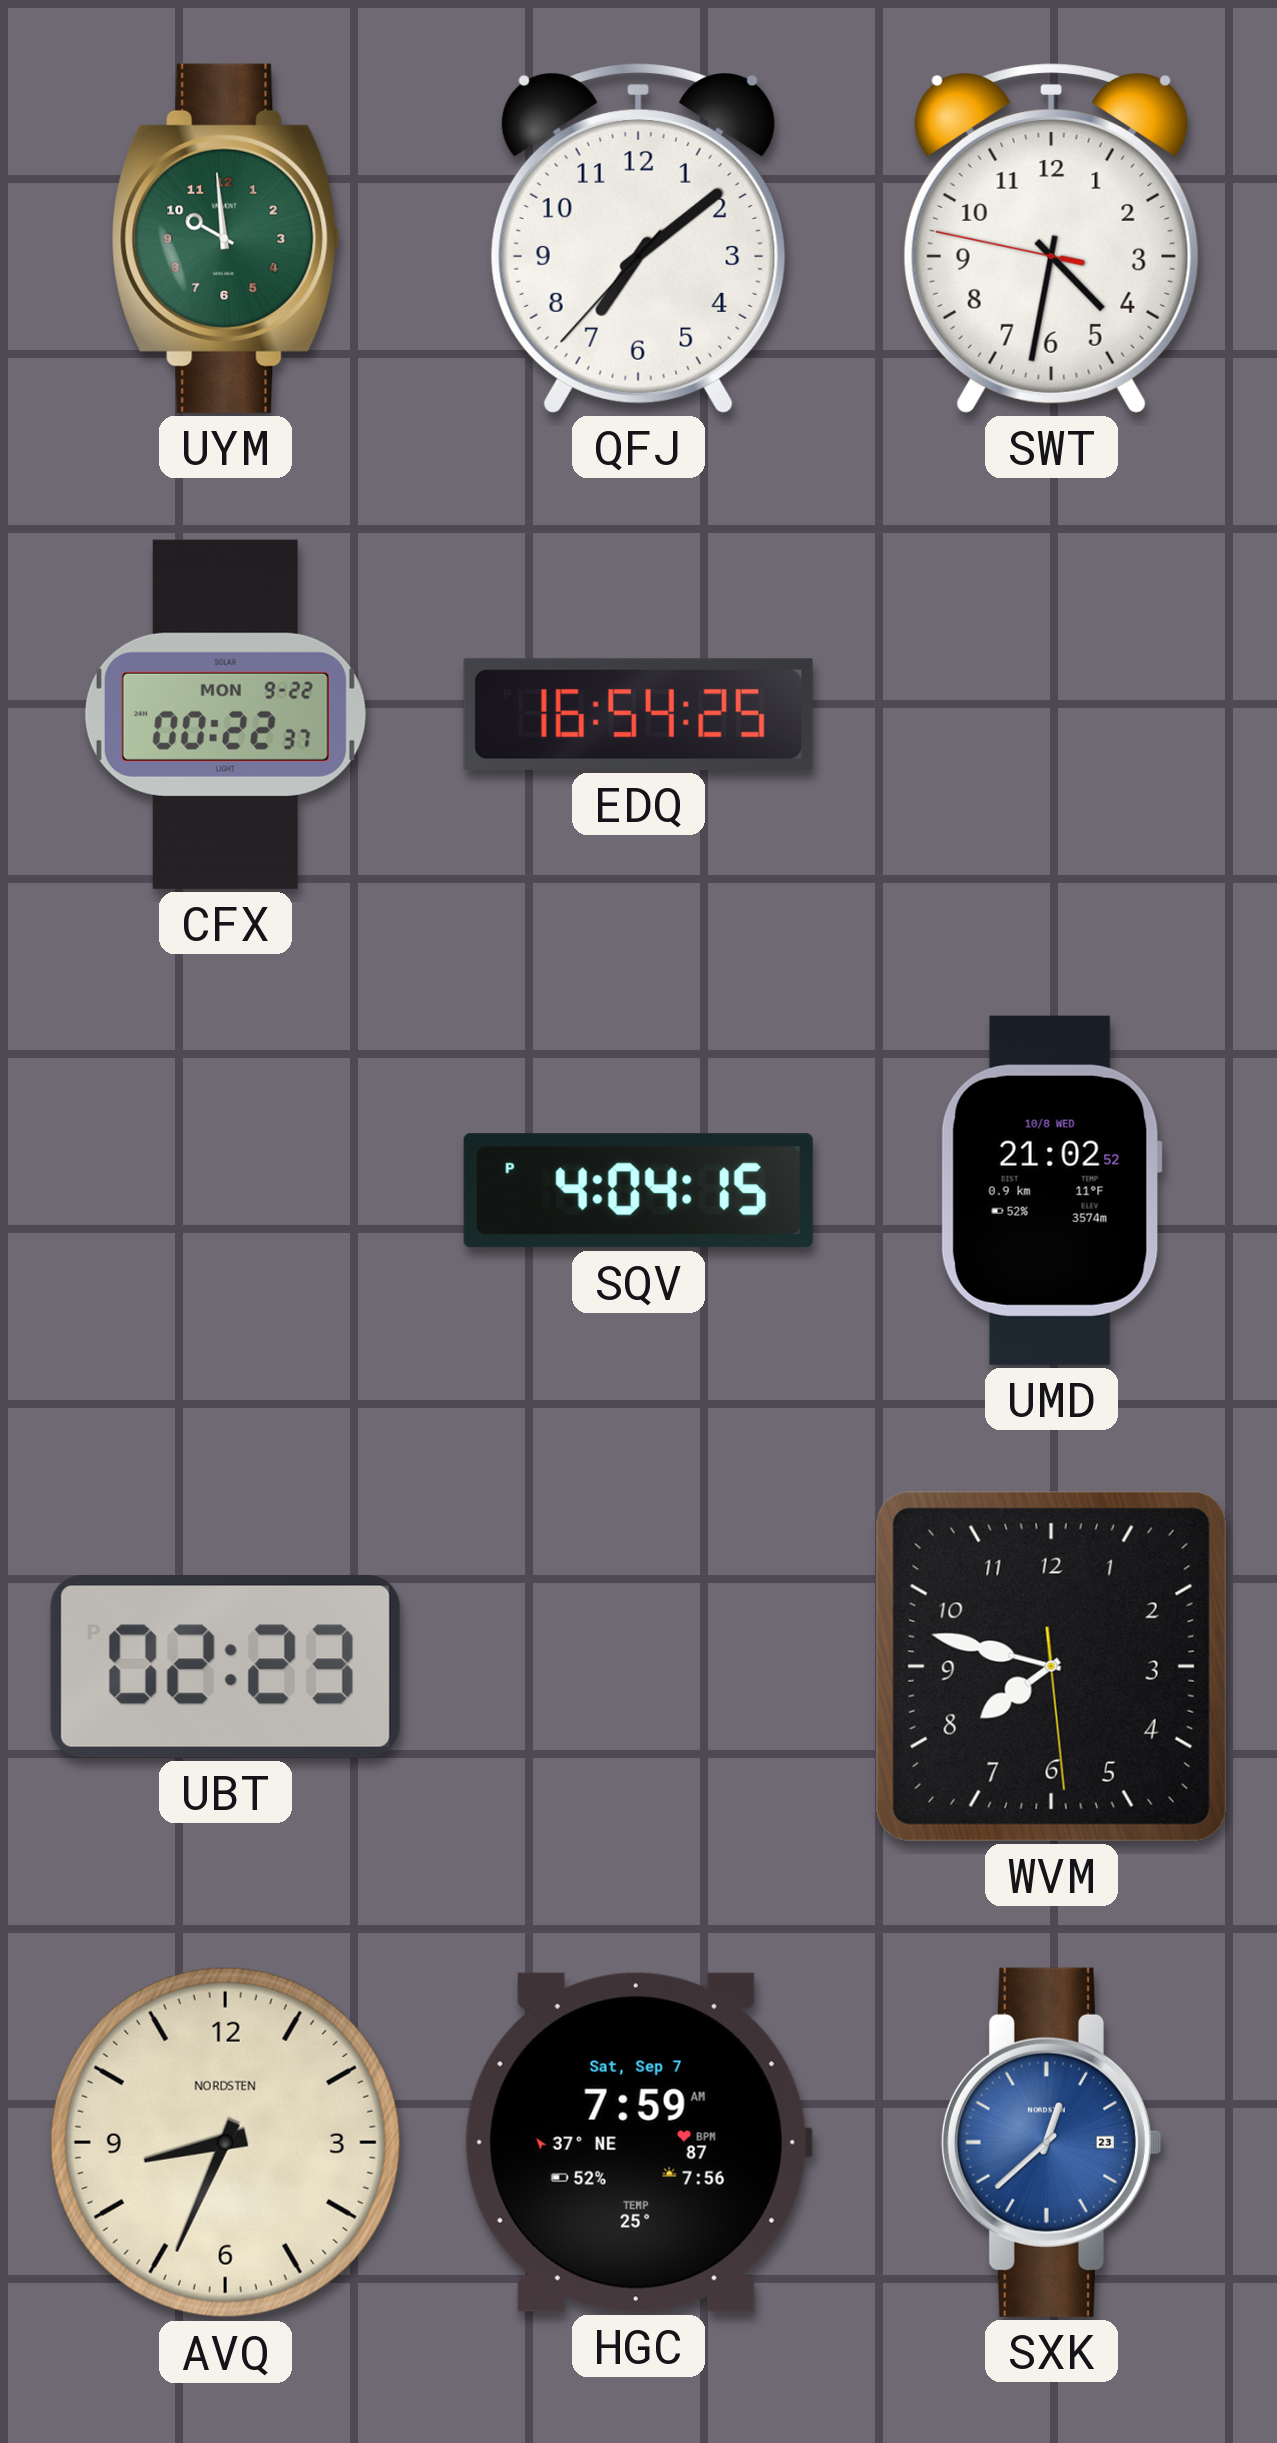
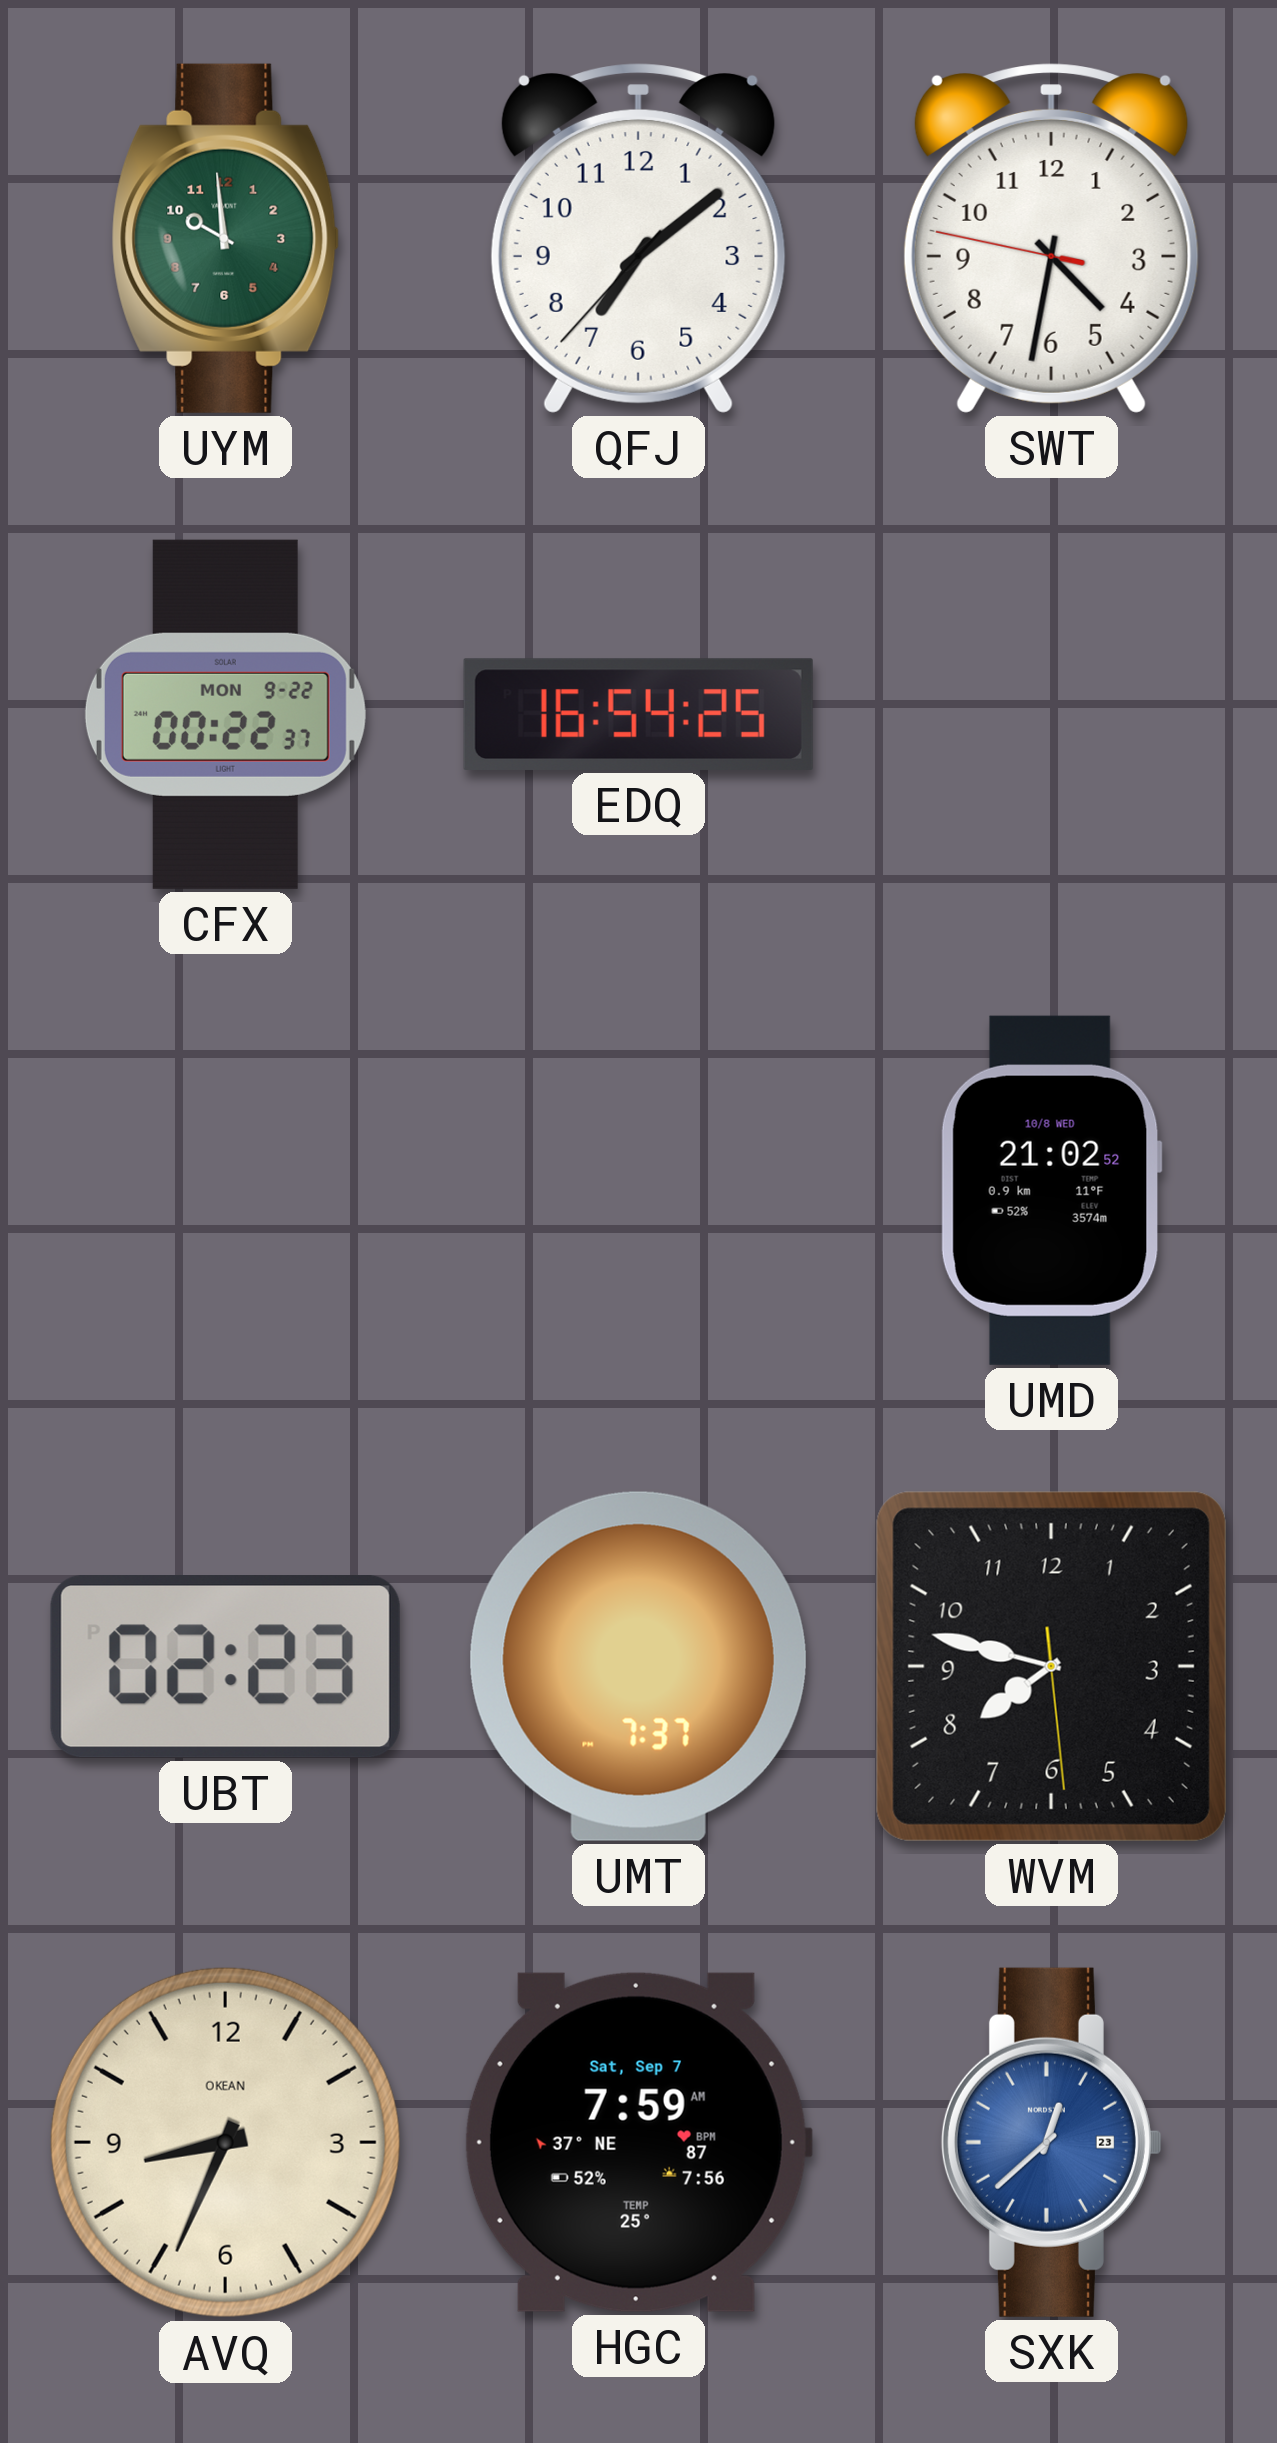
SQV: 4:04 -> none (638, 1191)
UMT: none -> 7:37 (638, 1666)
AVQ brand: NORDSTEN -> OKEAN (225, 2142)
